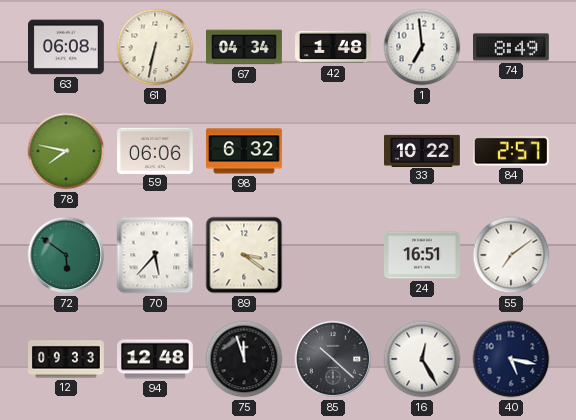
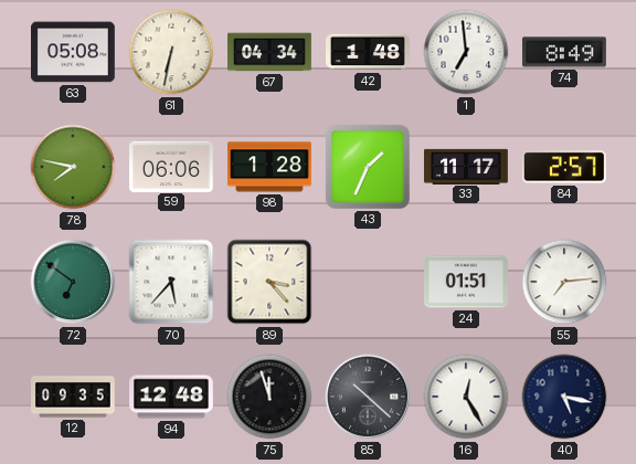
63: 06:08 -> 05:08 (74, 52)
98: 6:32 -> 1:28 (271, 167)
43: none -> 1:34 (368, 167)
33: 10:22 -> 11:17 (467, 166)
72: 5:51 -> 6:51 (73, 282)
89: 3:21 -> 3:23 (269, 282)
24: 16:51 -> 01:51 (467, 282)
55: 7:09 -> 7:14 (564, 282)
12: 09:33 -> 09:35 (74, 397)
